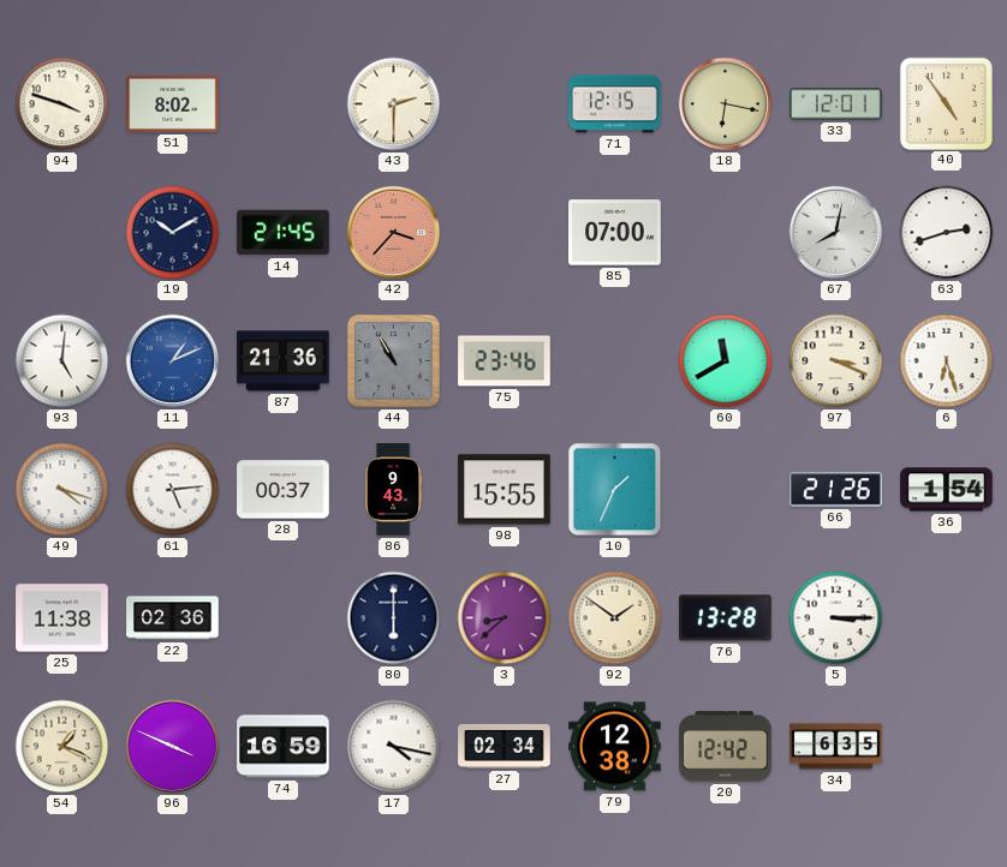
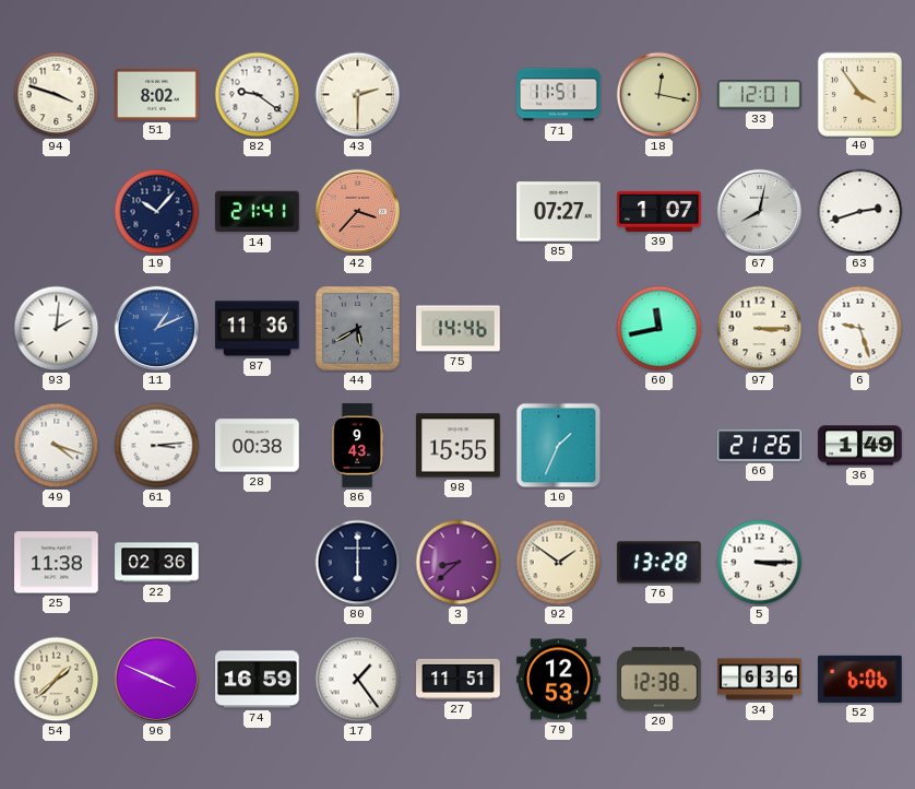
82: none -> 9:21 (258, 95)
71: 12:15 -> 11:51 (559, 95)
18: 6:17 -> 12:17 (659, 95)
40: 4:54 -> 3:54 (859, 94)
19: 10:10 -> 10:07 (157, 212)
14: 21:45 -> 21:41 (258, 212)
85: 07:00 -> 07:27 (559, 212)
39: none -> 1:07 (659, 211)
93: 5:01 -> 2:01 (57, 329)
87: 21:36 -> 11:36 (258, 329)
44: 10:55 -> 5:40 (358, 329)
75: 23:46 -> 14:46 (459, 329)
60: 11:40 -> 11:43 (659, 329)
97: 3:19 -> 3:15 (760, 329)
6: 6:27 -> 9:27 (860, 329)
61: 5:14 -> 3:14 (157, 446)
28: 00:37 -> 00:38 (258, 446)
36: 1:54 -> 1:49 (860, 446)
54: 1:19 -> 1:38 (57, 680)
17: 4:17 -> 1:24 (358, 680)
27: 02:34 -> 11:51 (459, 679)
79: 12:38 -> 12:53 (559, 680)
20: 12:42 -> 12:38 (659, 680)
34: 6:35 -> 6:36 (760, 680)
52: none -> 6:06 (860, 679)
